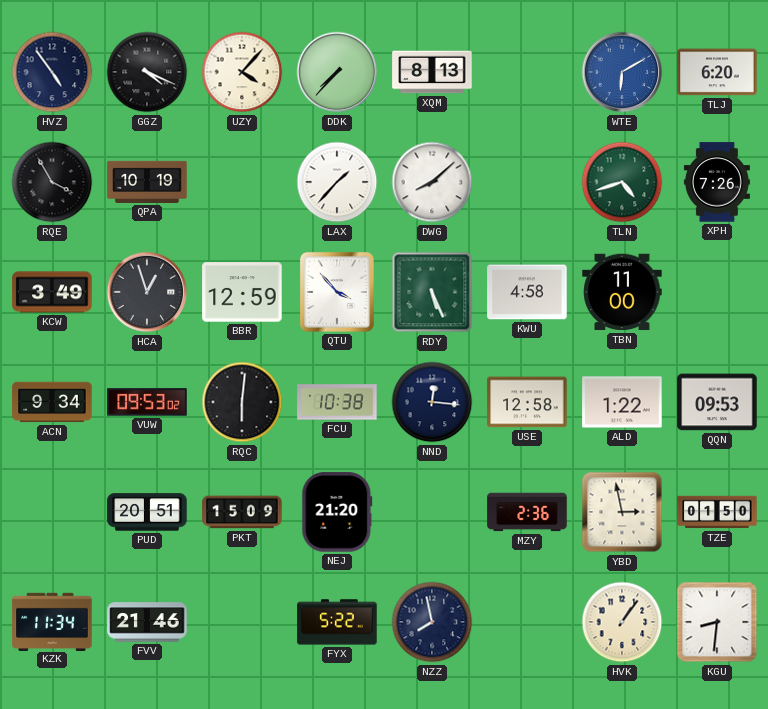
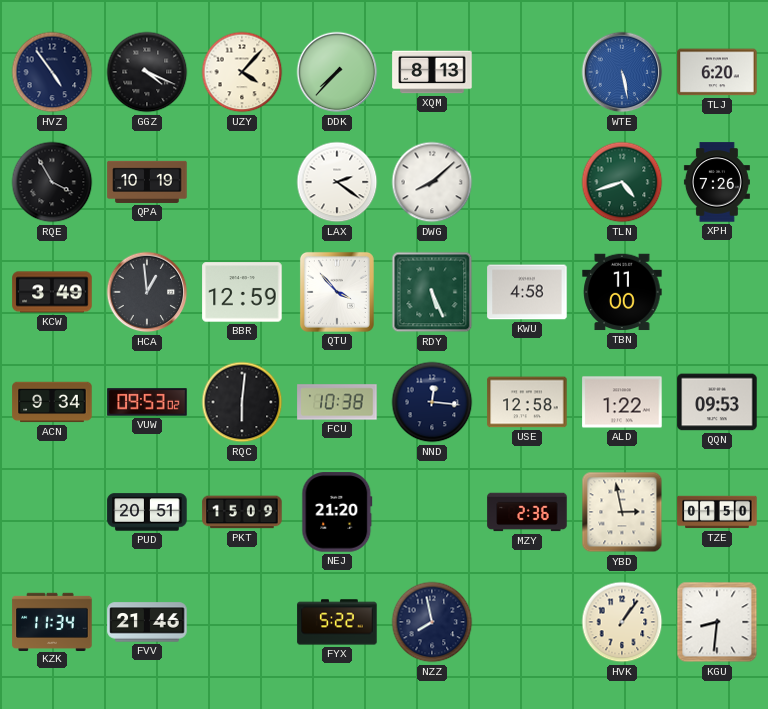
WTE: 6:10 -> 5:28 (622, 72)
LAX: 1:37 -> 2:21 (337, 182)
HCA: 12:57 -> 12:59 (147, 292)
